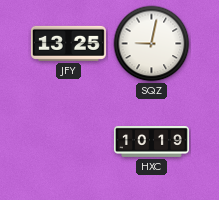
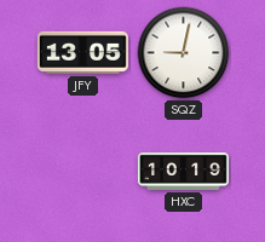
JFY: 13:25 -> 13:05 (82, 52)
